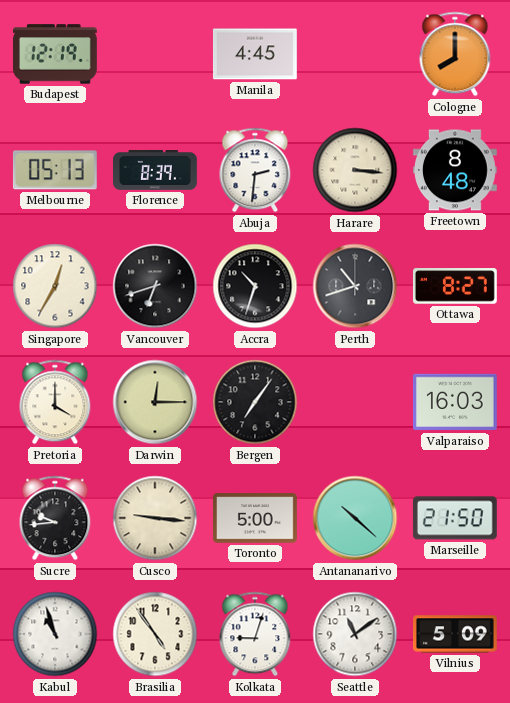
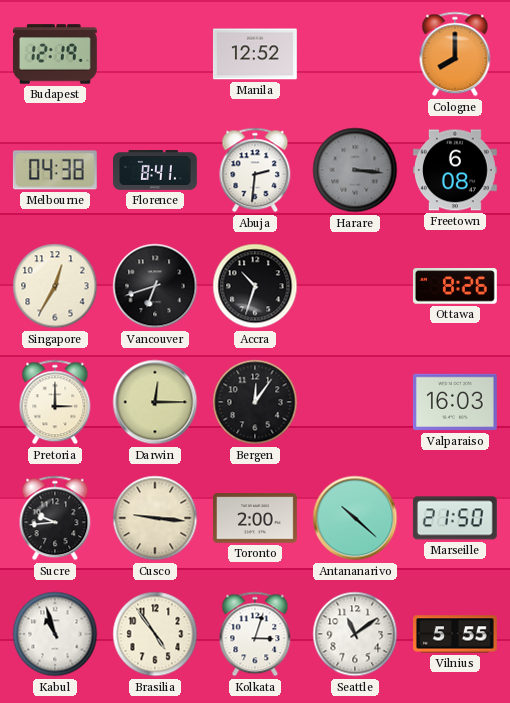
Manila: 4:45 -> 12:52 (255, 54)
Melbourne: 05:13 -> 04:38 (55, 170)
Florence: 8:39 -> 8:41 (156, 171)
Harare dial: cream -> grey (355, 170)
Freetown: 8:48 -> 6:08 (455, 170)
Perth: 10:42 -> none (355, 286)
Ottawa: 8:27 -> 8:26 (455, 286)
Pretoria: 4:00 -> 3:00 (55, 402)
Bergen: 7:06 -> 12:06 (255, 402)
Toronto: 5:00 -> 2:00 (255, 518)
Kolkata: 9:03 -> 3:03 (255, 634)
Vilnius: 5:09 -> 5:55 (456, 634)
